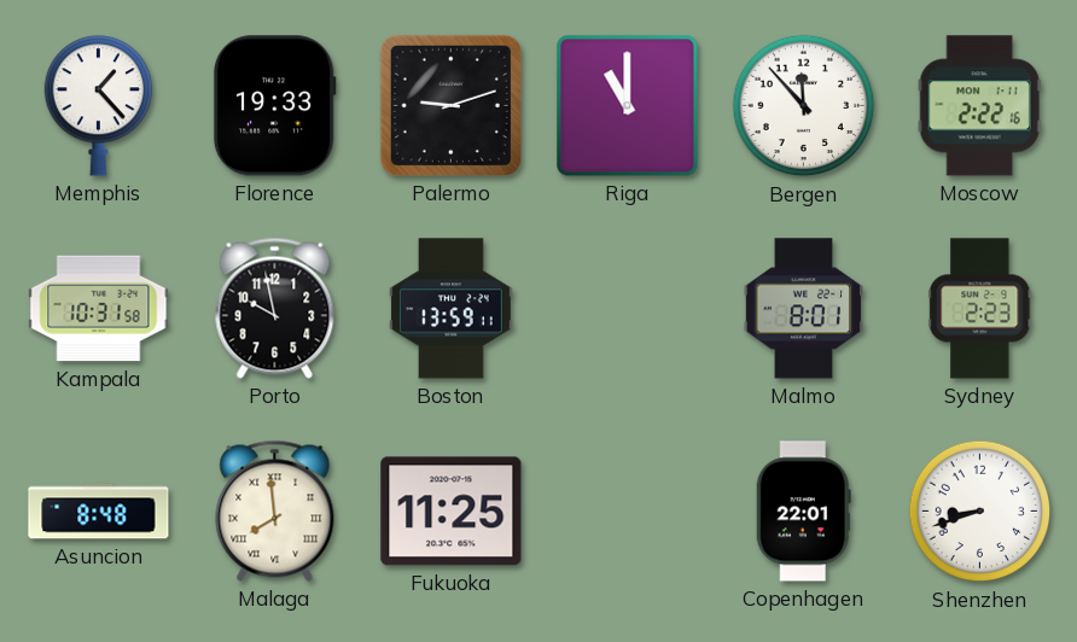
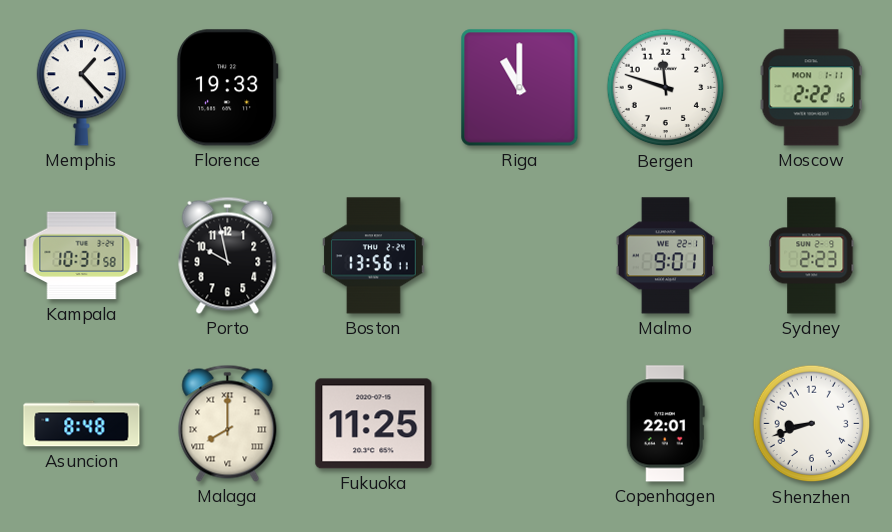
Palermo: 9:12 -> none (450, 105)
Bergen: 11:53 -> 11:48 (666, 88)
Boston: 13:59 -> 13:56 (373, 256)
Malmo: 8:01 -> 9:01 (665, 256)
Malaga: 7:59 -> 8:00 (228, 423)
